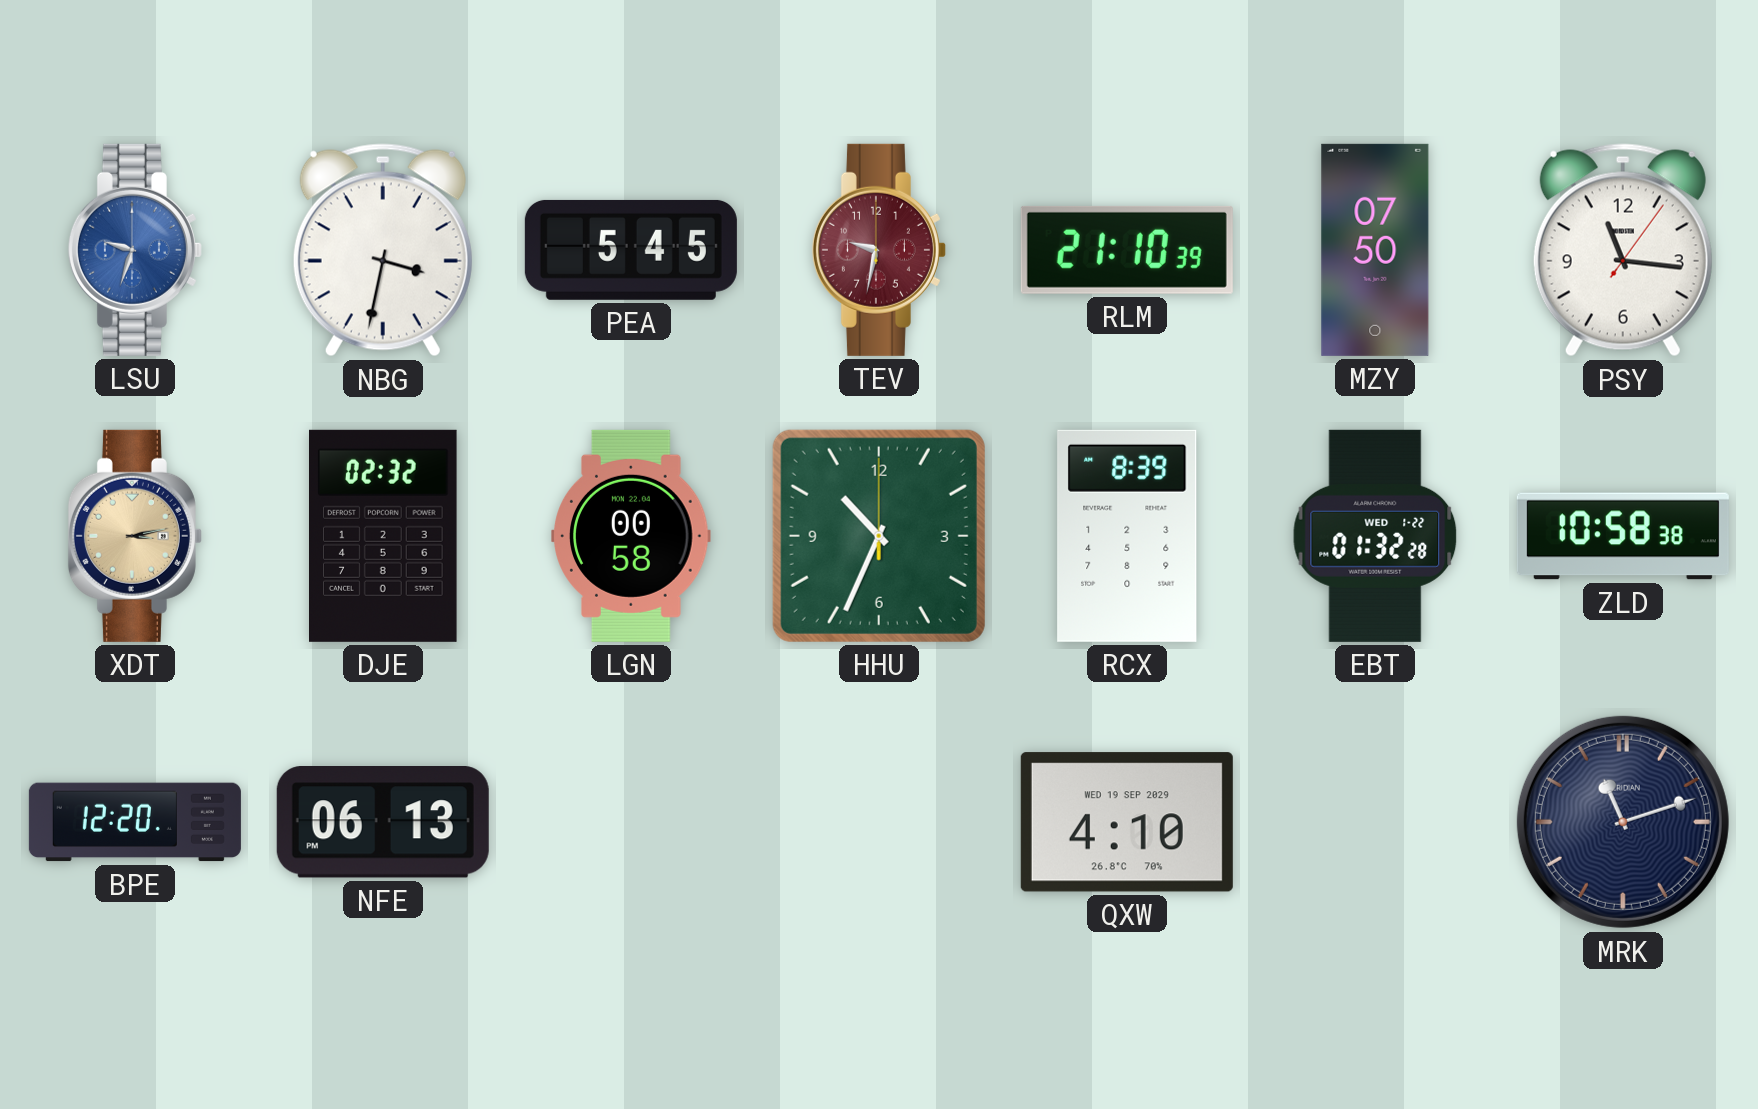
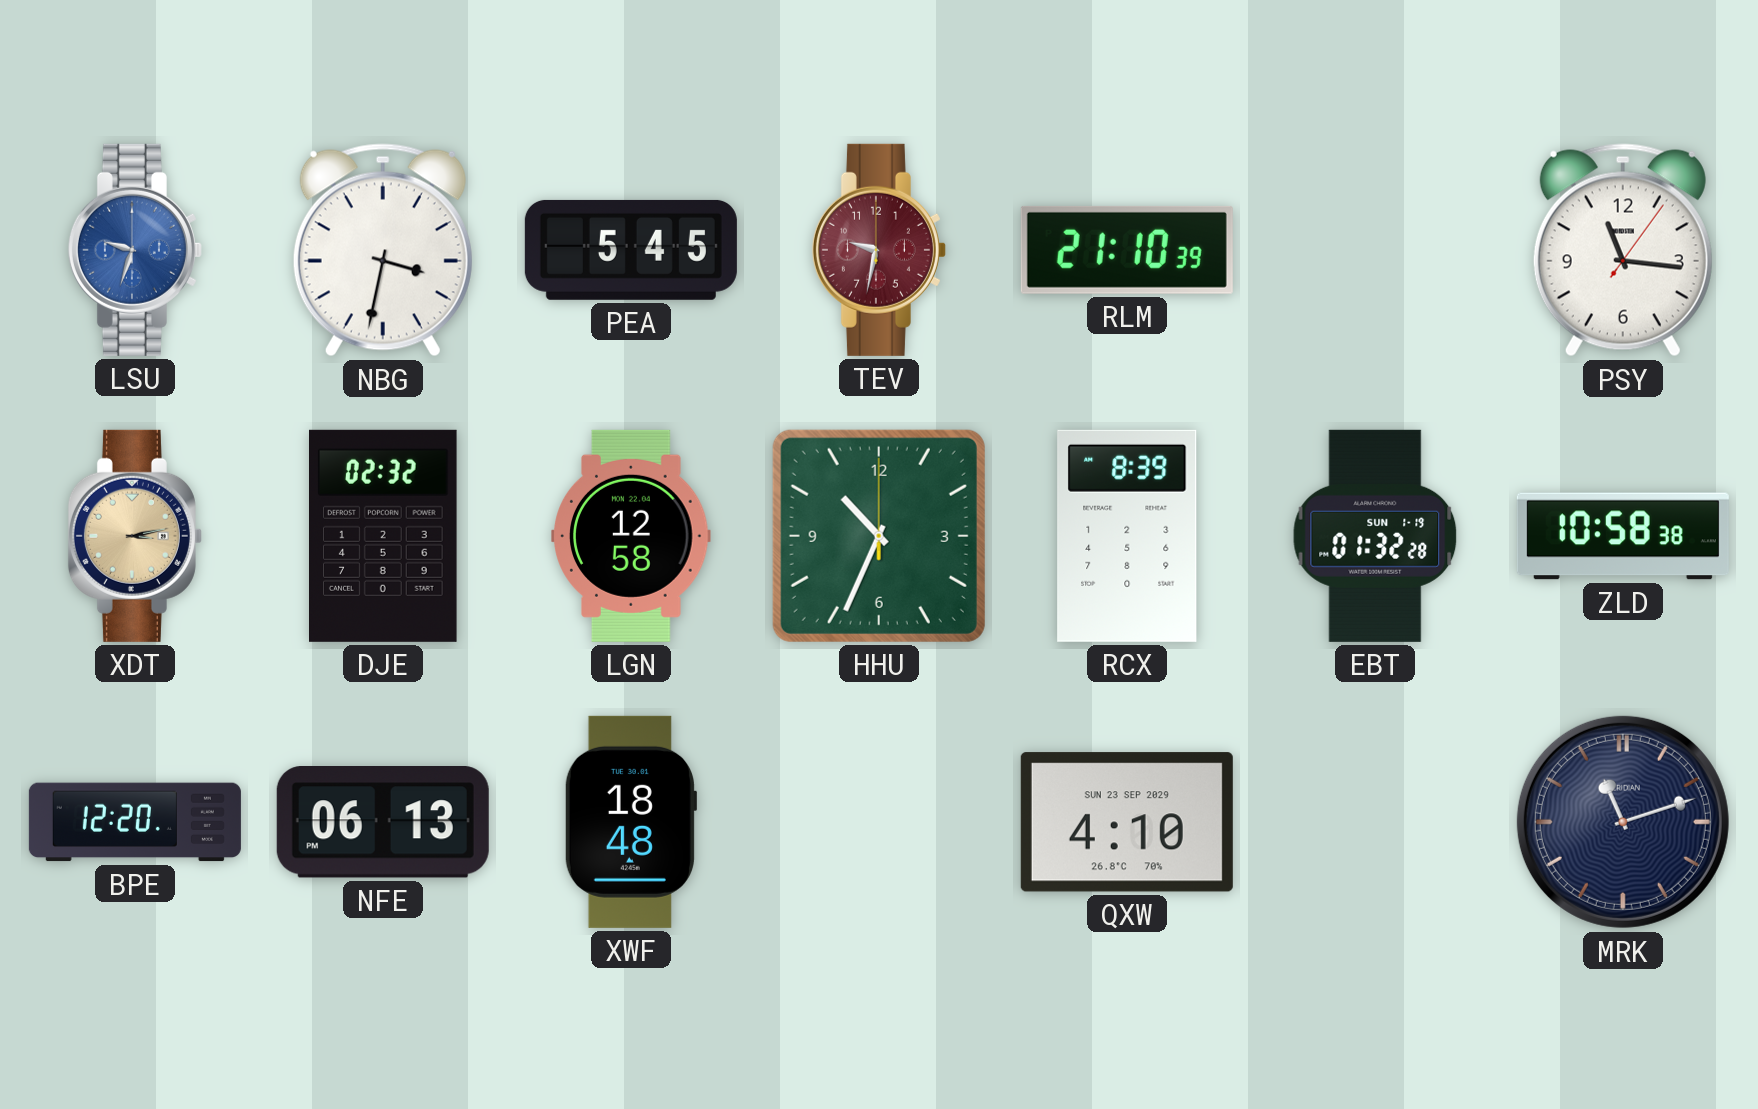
MZY: 07:50 -> none (1375, 250)
LGN: 00:58 -> 12:58 (631, 536)
EBT date: WED 1-22 -> SUN 1-19 (1375, 536)
XWF: none -> 18:48 (630, 822)
QXW date: WED 19 SEP 2029 -> SUN 23 SEP 2029 (1127, 822)
